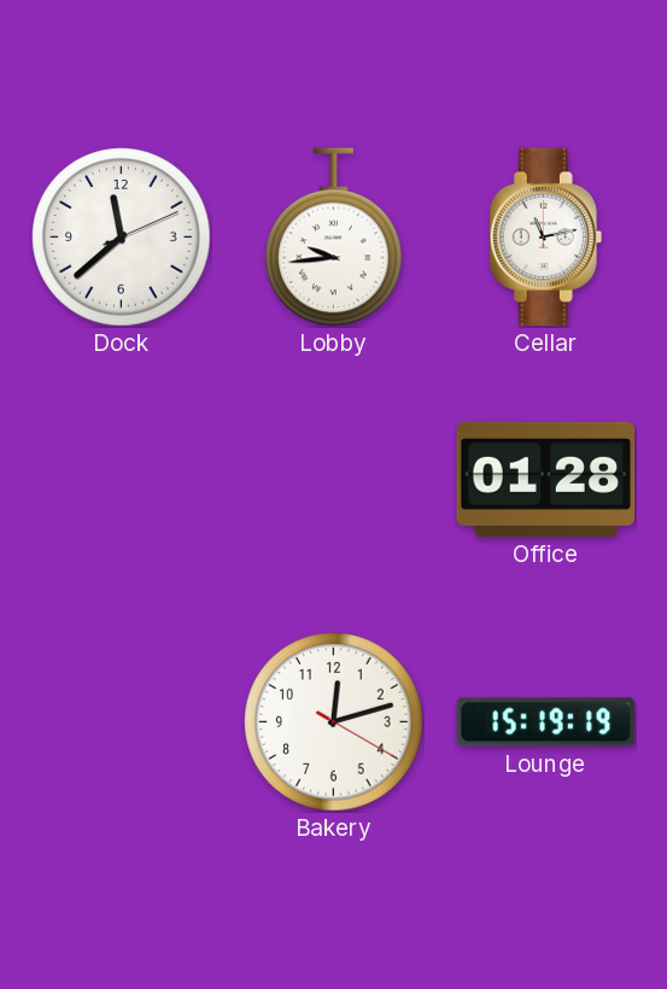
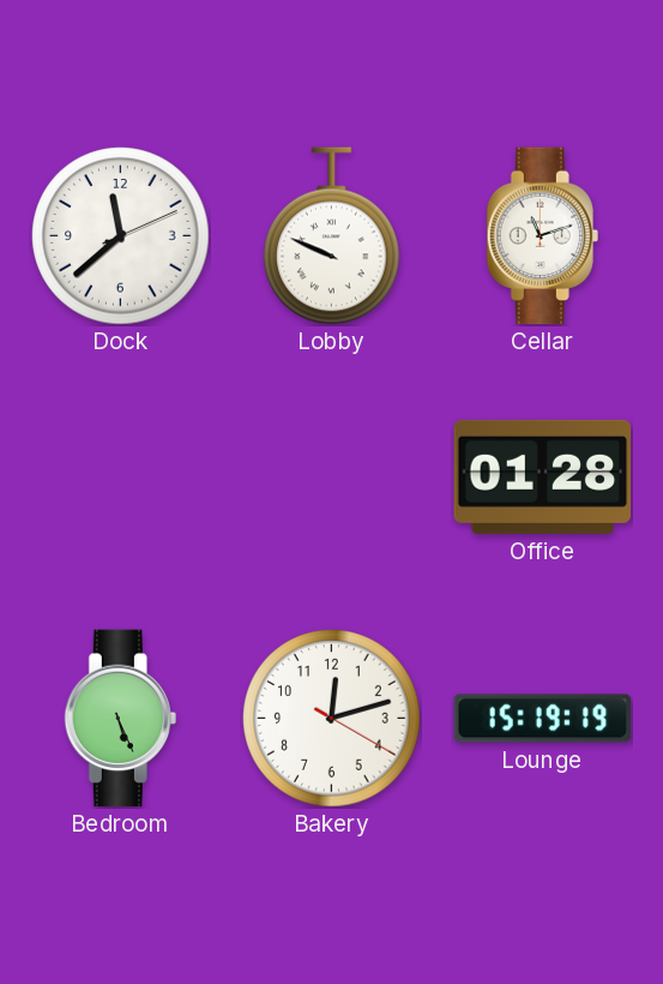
Lobby: 9:44 -> 9:49 (332, 236)
Cellar: 11:13 -> 11:12 (542, 236)
Bedroom: none -> 5:26 (120, 719)
